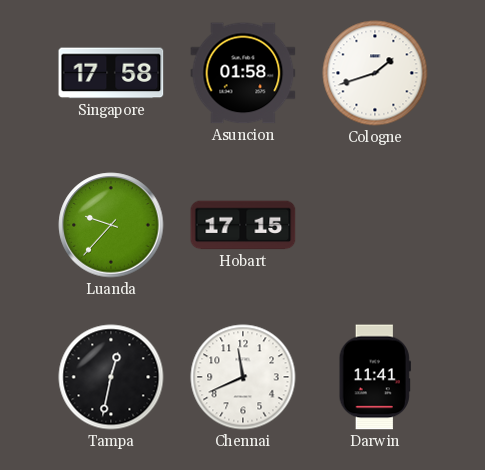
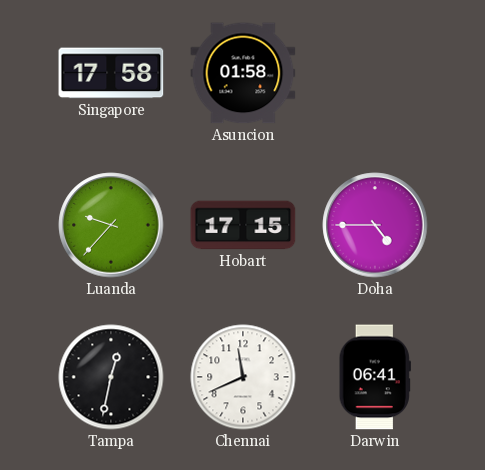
Cologne: 1:42 -> none (375, 73)
Doha: none -> 4:45 (375, 225)
Darwin: 11:41 -> 06:41 (375, 377)
